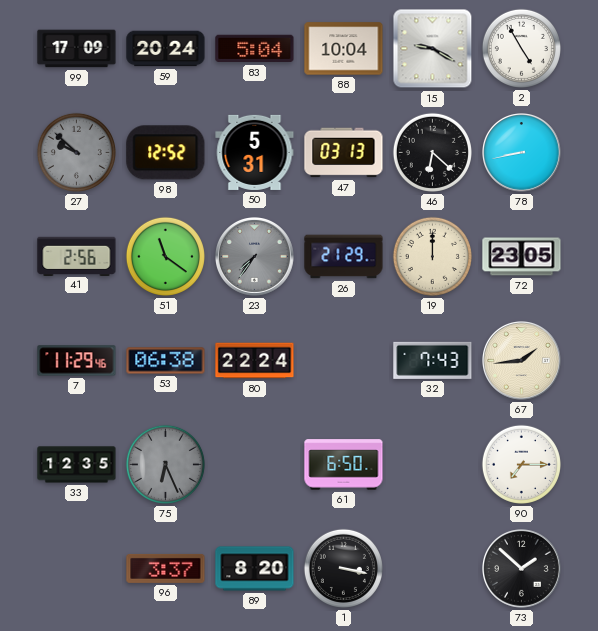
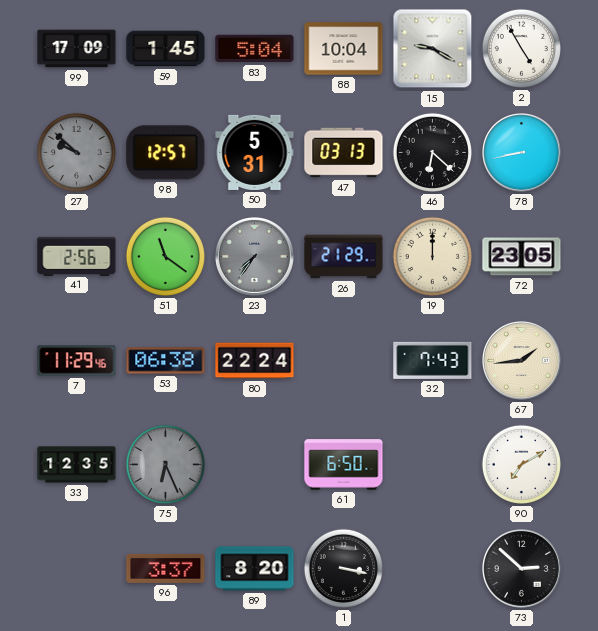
59: 20:24 -> 1:45 (166, 49)
98: 12:52 -> 12:57 (166, 153)
90: 7:15 -> 7:10 (521, 464)
73: 1:52 -> 2:52 (522, 569)
